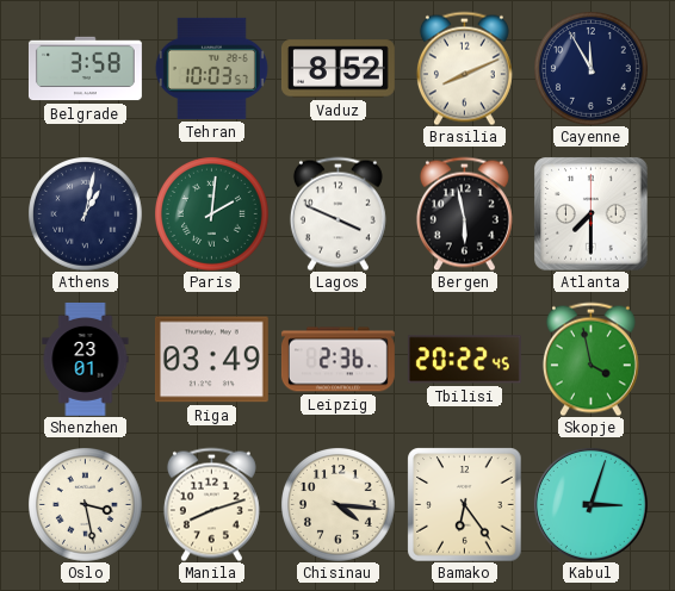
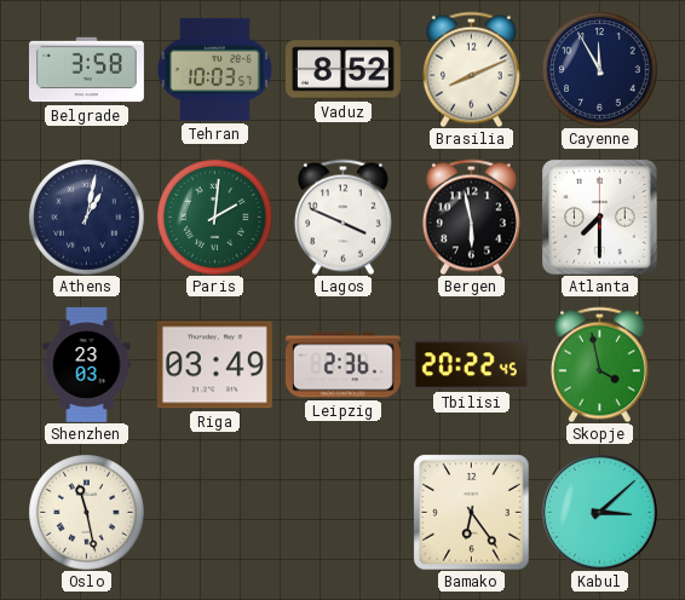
Shenzhen: 23:01 -> 23:03 (87, 364)
Oslo: 3:28 -> 11:28 (87, 513)
Manila: 8:12 -> none (211, 504)
Chisinau: 4:16 -> none (339, 505)
Kabul: 3:03 -> 3:08 (599, 512)
